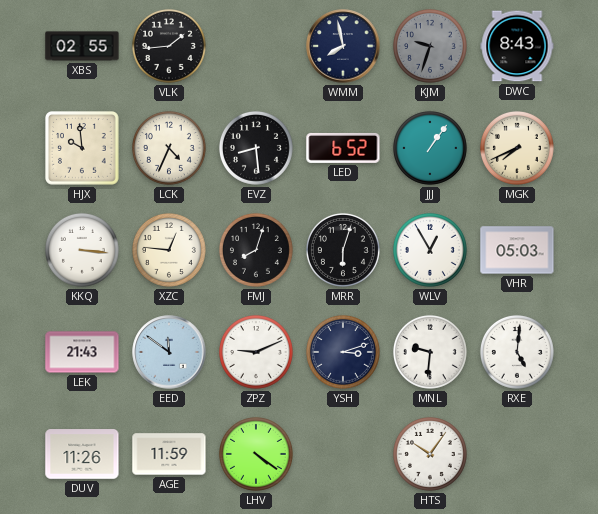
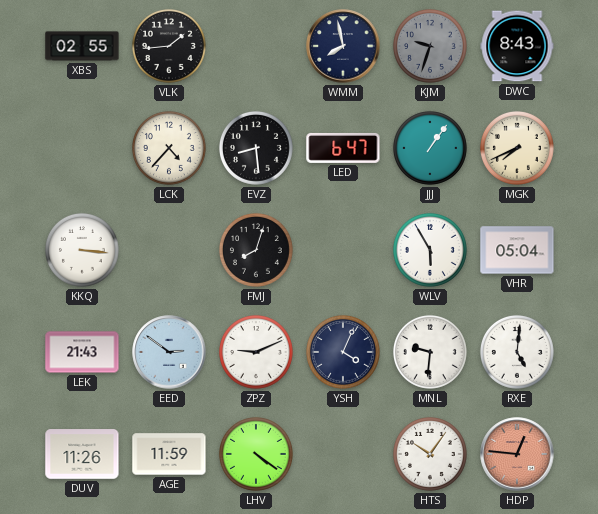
HJX: 9:59 -> none (83, 149)
LCK: 4:34 -> 4:37 (169, 148)
LED: 6:52 -> 6:47 (343, 148)
XZC: 12:46 -> none (169, 250)
MRR: 6:03 -> none (343, 250)
WLV: 12:55 -> 5:55 (430, 250)
VHR: 05:03 -> 05:04 (517, 250)
EED: 11:51 -> 2:51 (169, 352)
YSH: 3:12 -> 4:04 (343, 352)
HDP: none -> 12:46 (517, 454)
